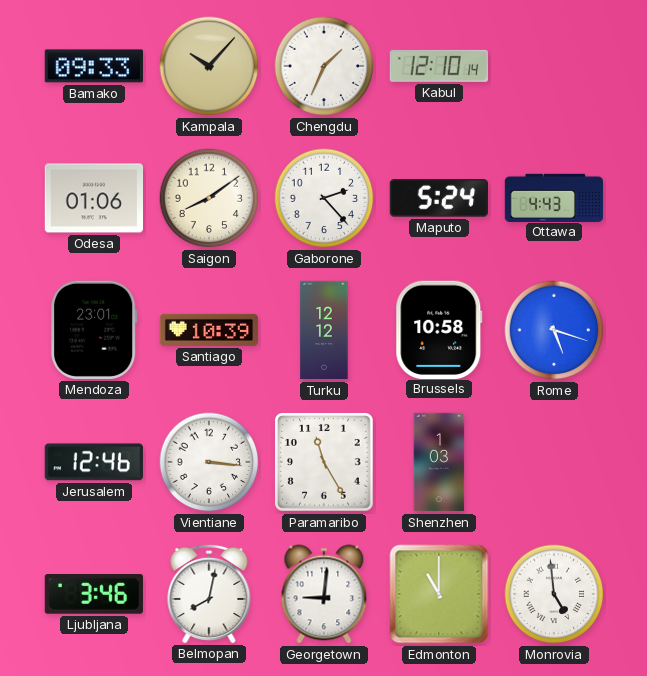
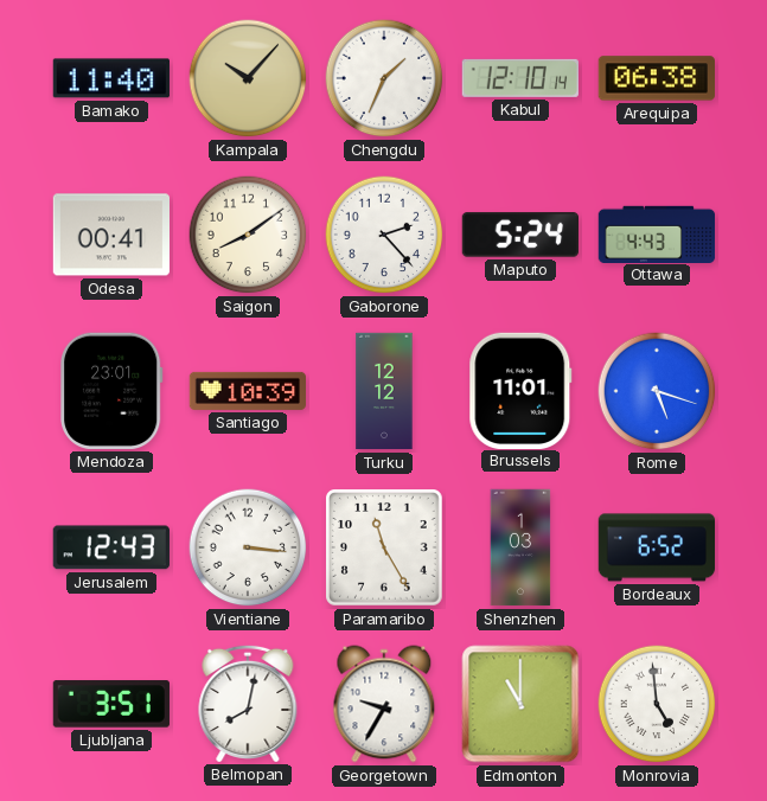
Bamako: 09:33 -> 11:40 (110, 78)
Arequipa: none -> 06:38 (656, 78)
Odesa: 01:06 -> 00:41 (110, 235)
Brussels: 10:58 -> 11:01 (520, 390)
Jerusalem: 12:46 -> 12:43 (111, 547)
Bordeaux: none -> 6:52 (657, 547)
Ljubljana: 3:46 -> 3:51 (111, 704)
Georgetown: 9:01 -> 9:35 (384, 704)
